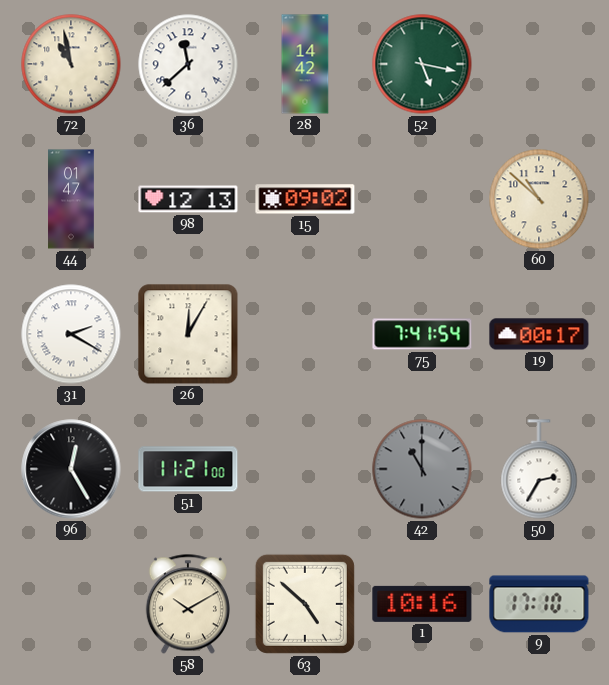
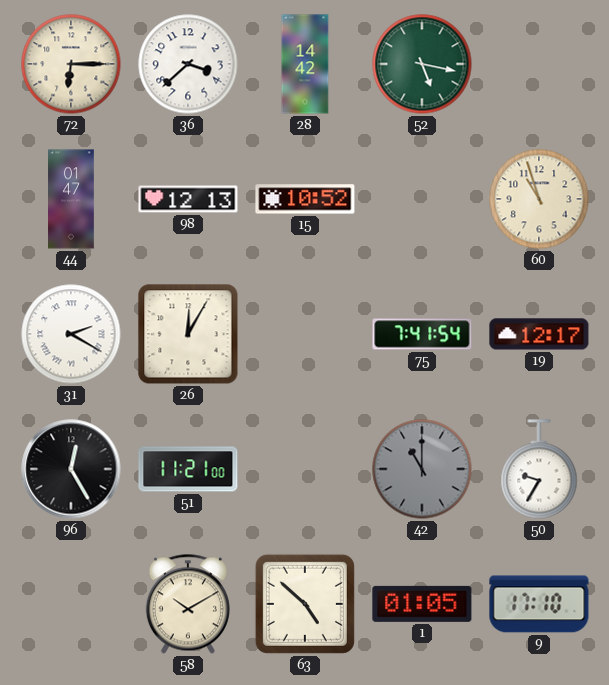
72: 10:58 -> 6:15 (71, 64)
36: 11:38 -> 3:38 (188, 64)
15: 09:02 -> 10:52 (305, 199)
60: 10:52 -> 10:57 (539, 199)
19: 00:17 -> 12:17 (539, 334)
50: 2:35 -> 9:35 (539, 469)
1: 10:16 -> 01:05 (422, 604)
